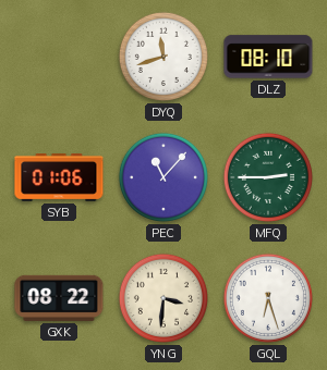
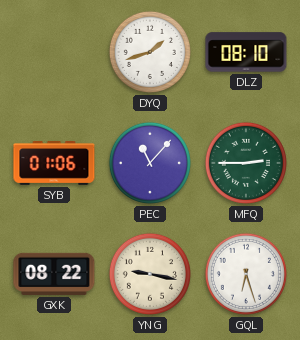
DYQ: 11:42 -> 1:42 (150, 52)
YNG: 3:31 -> 9:17 (150, 274)
